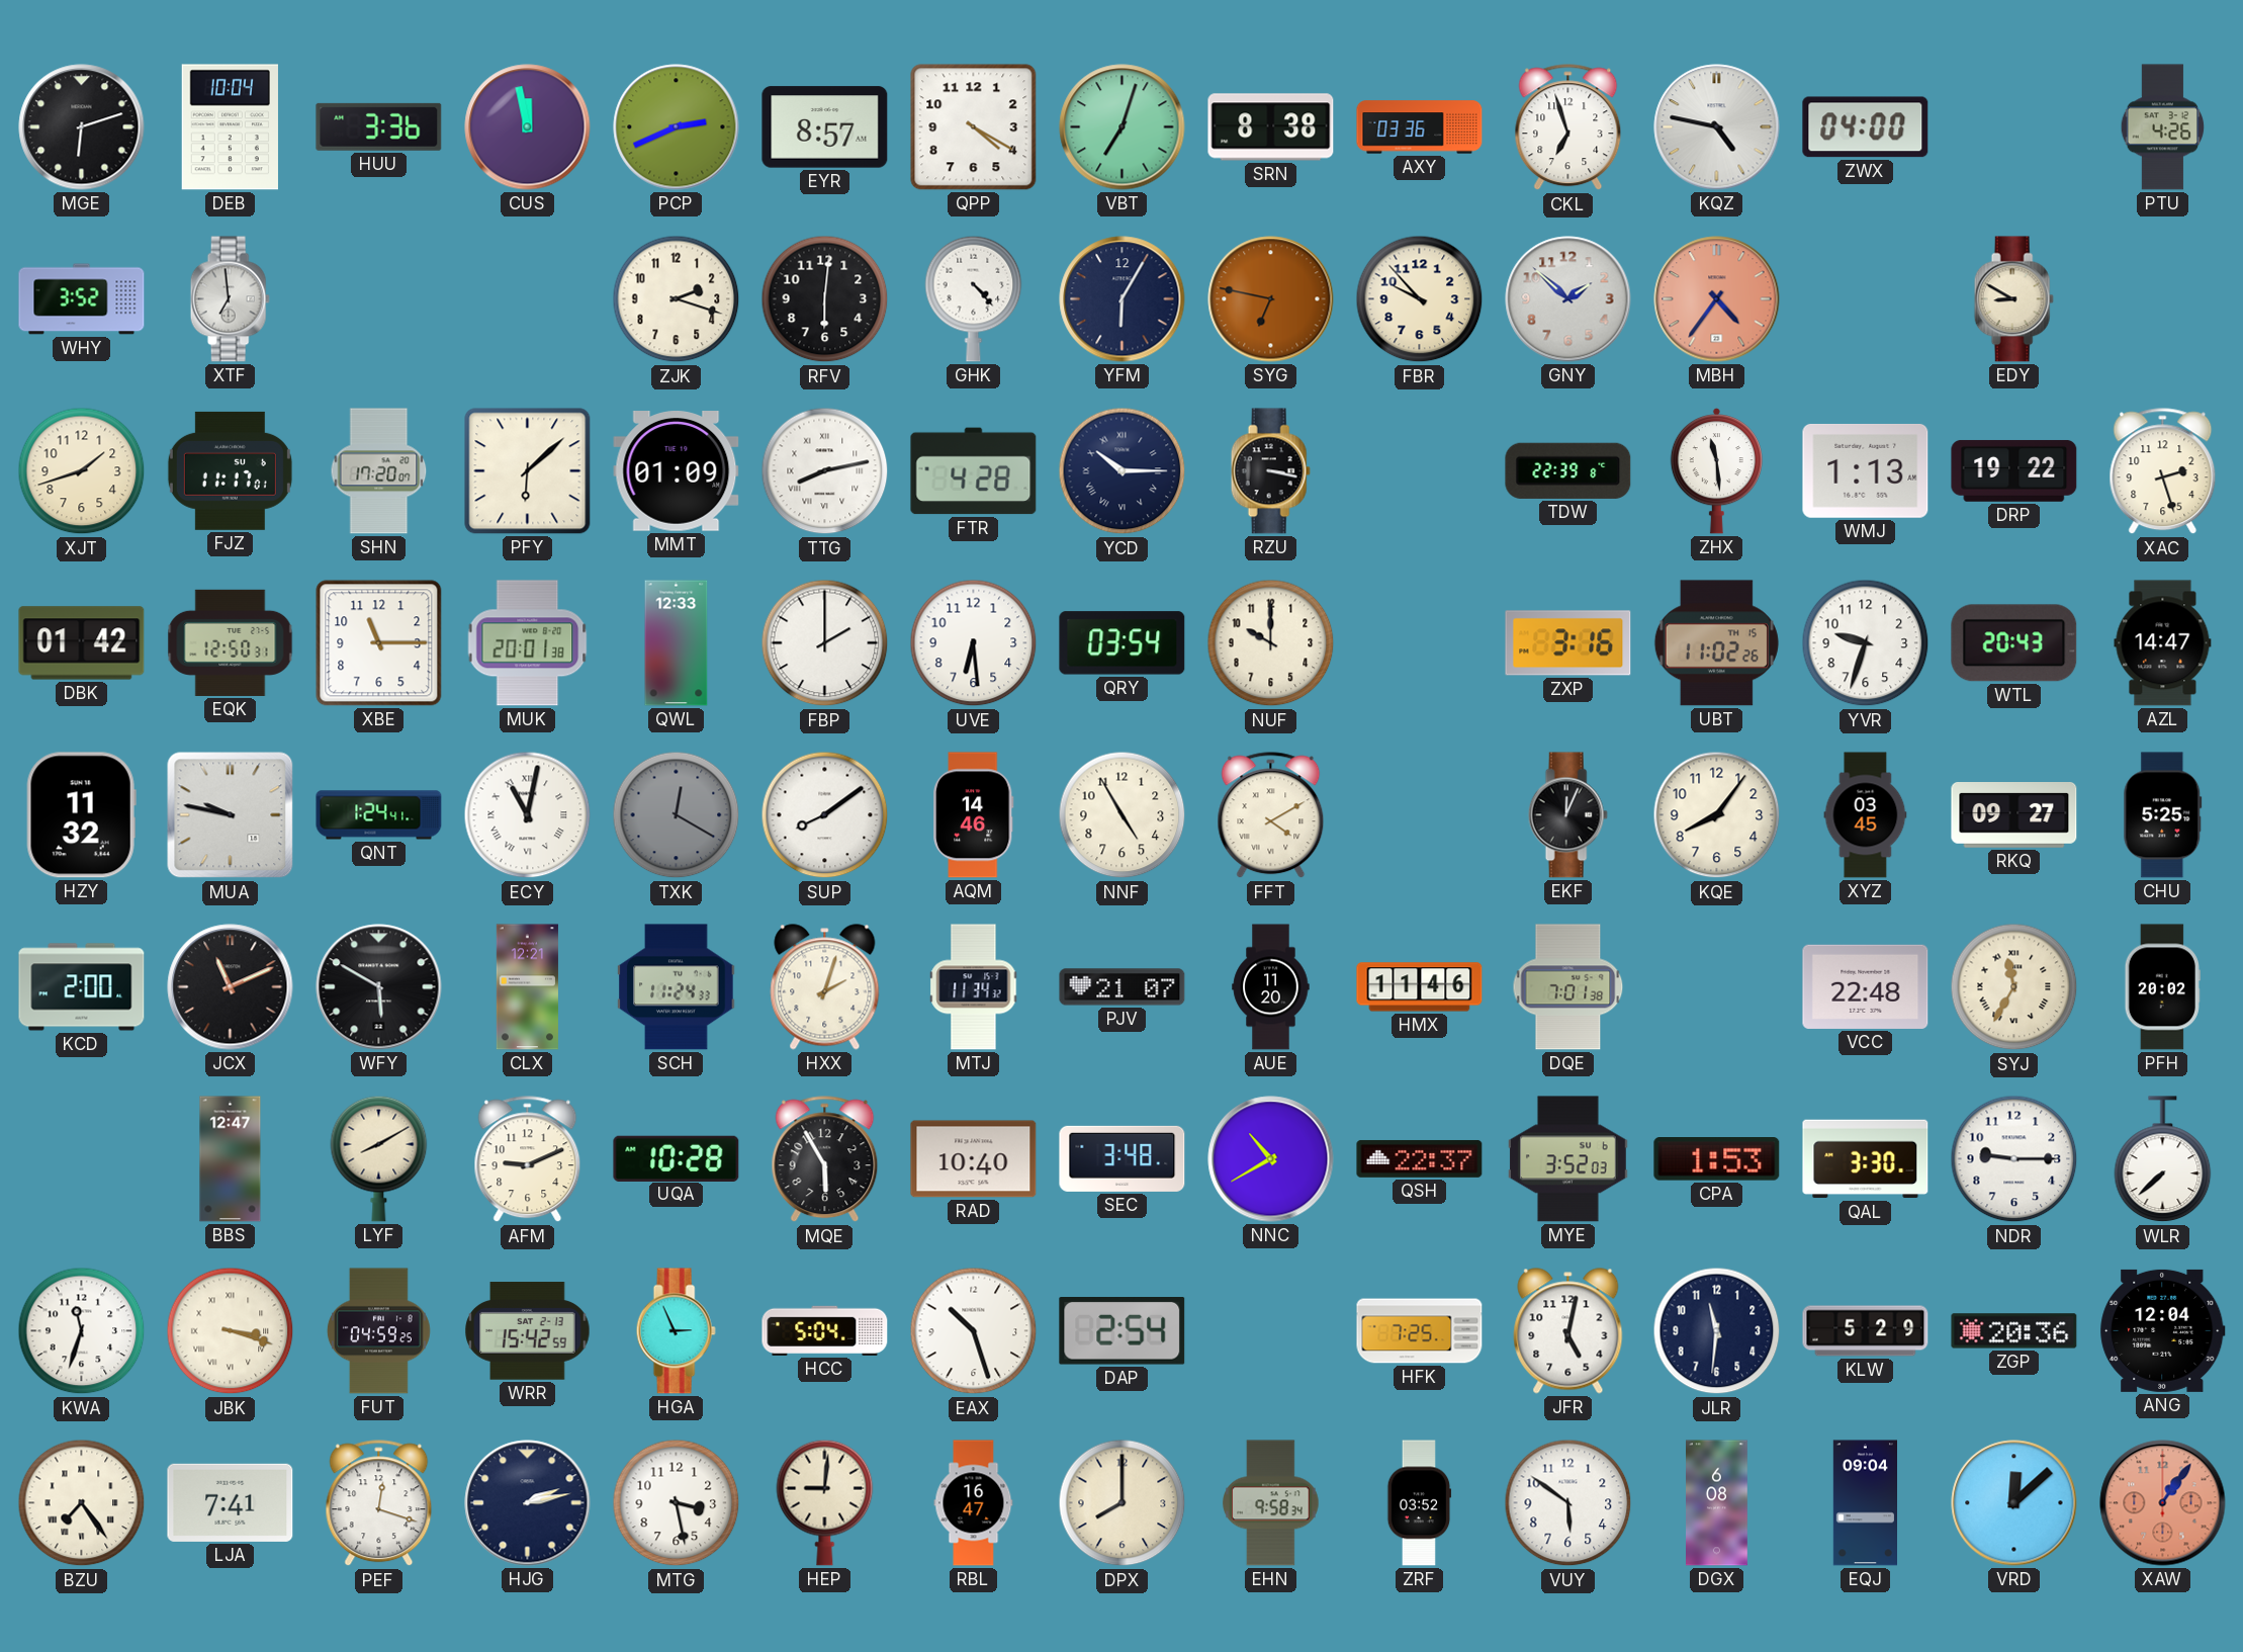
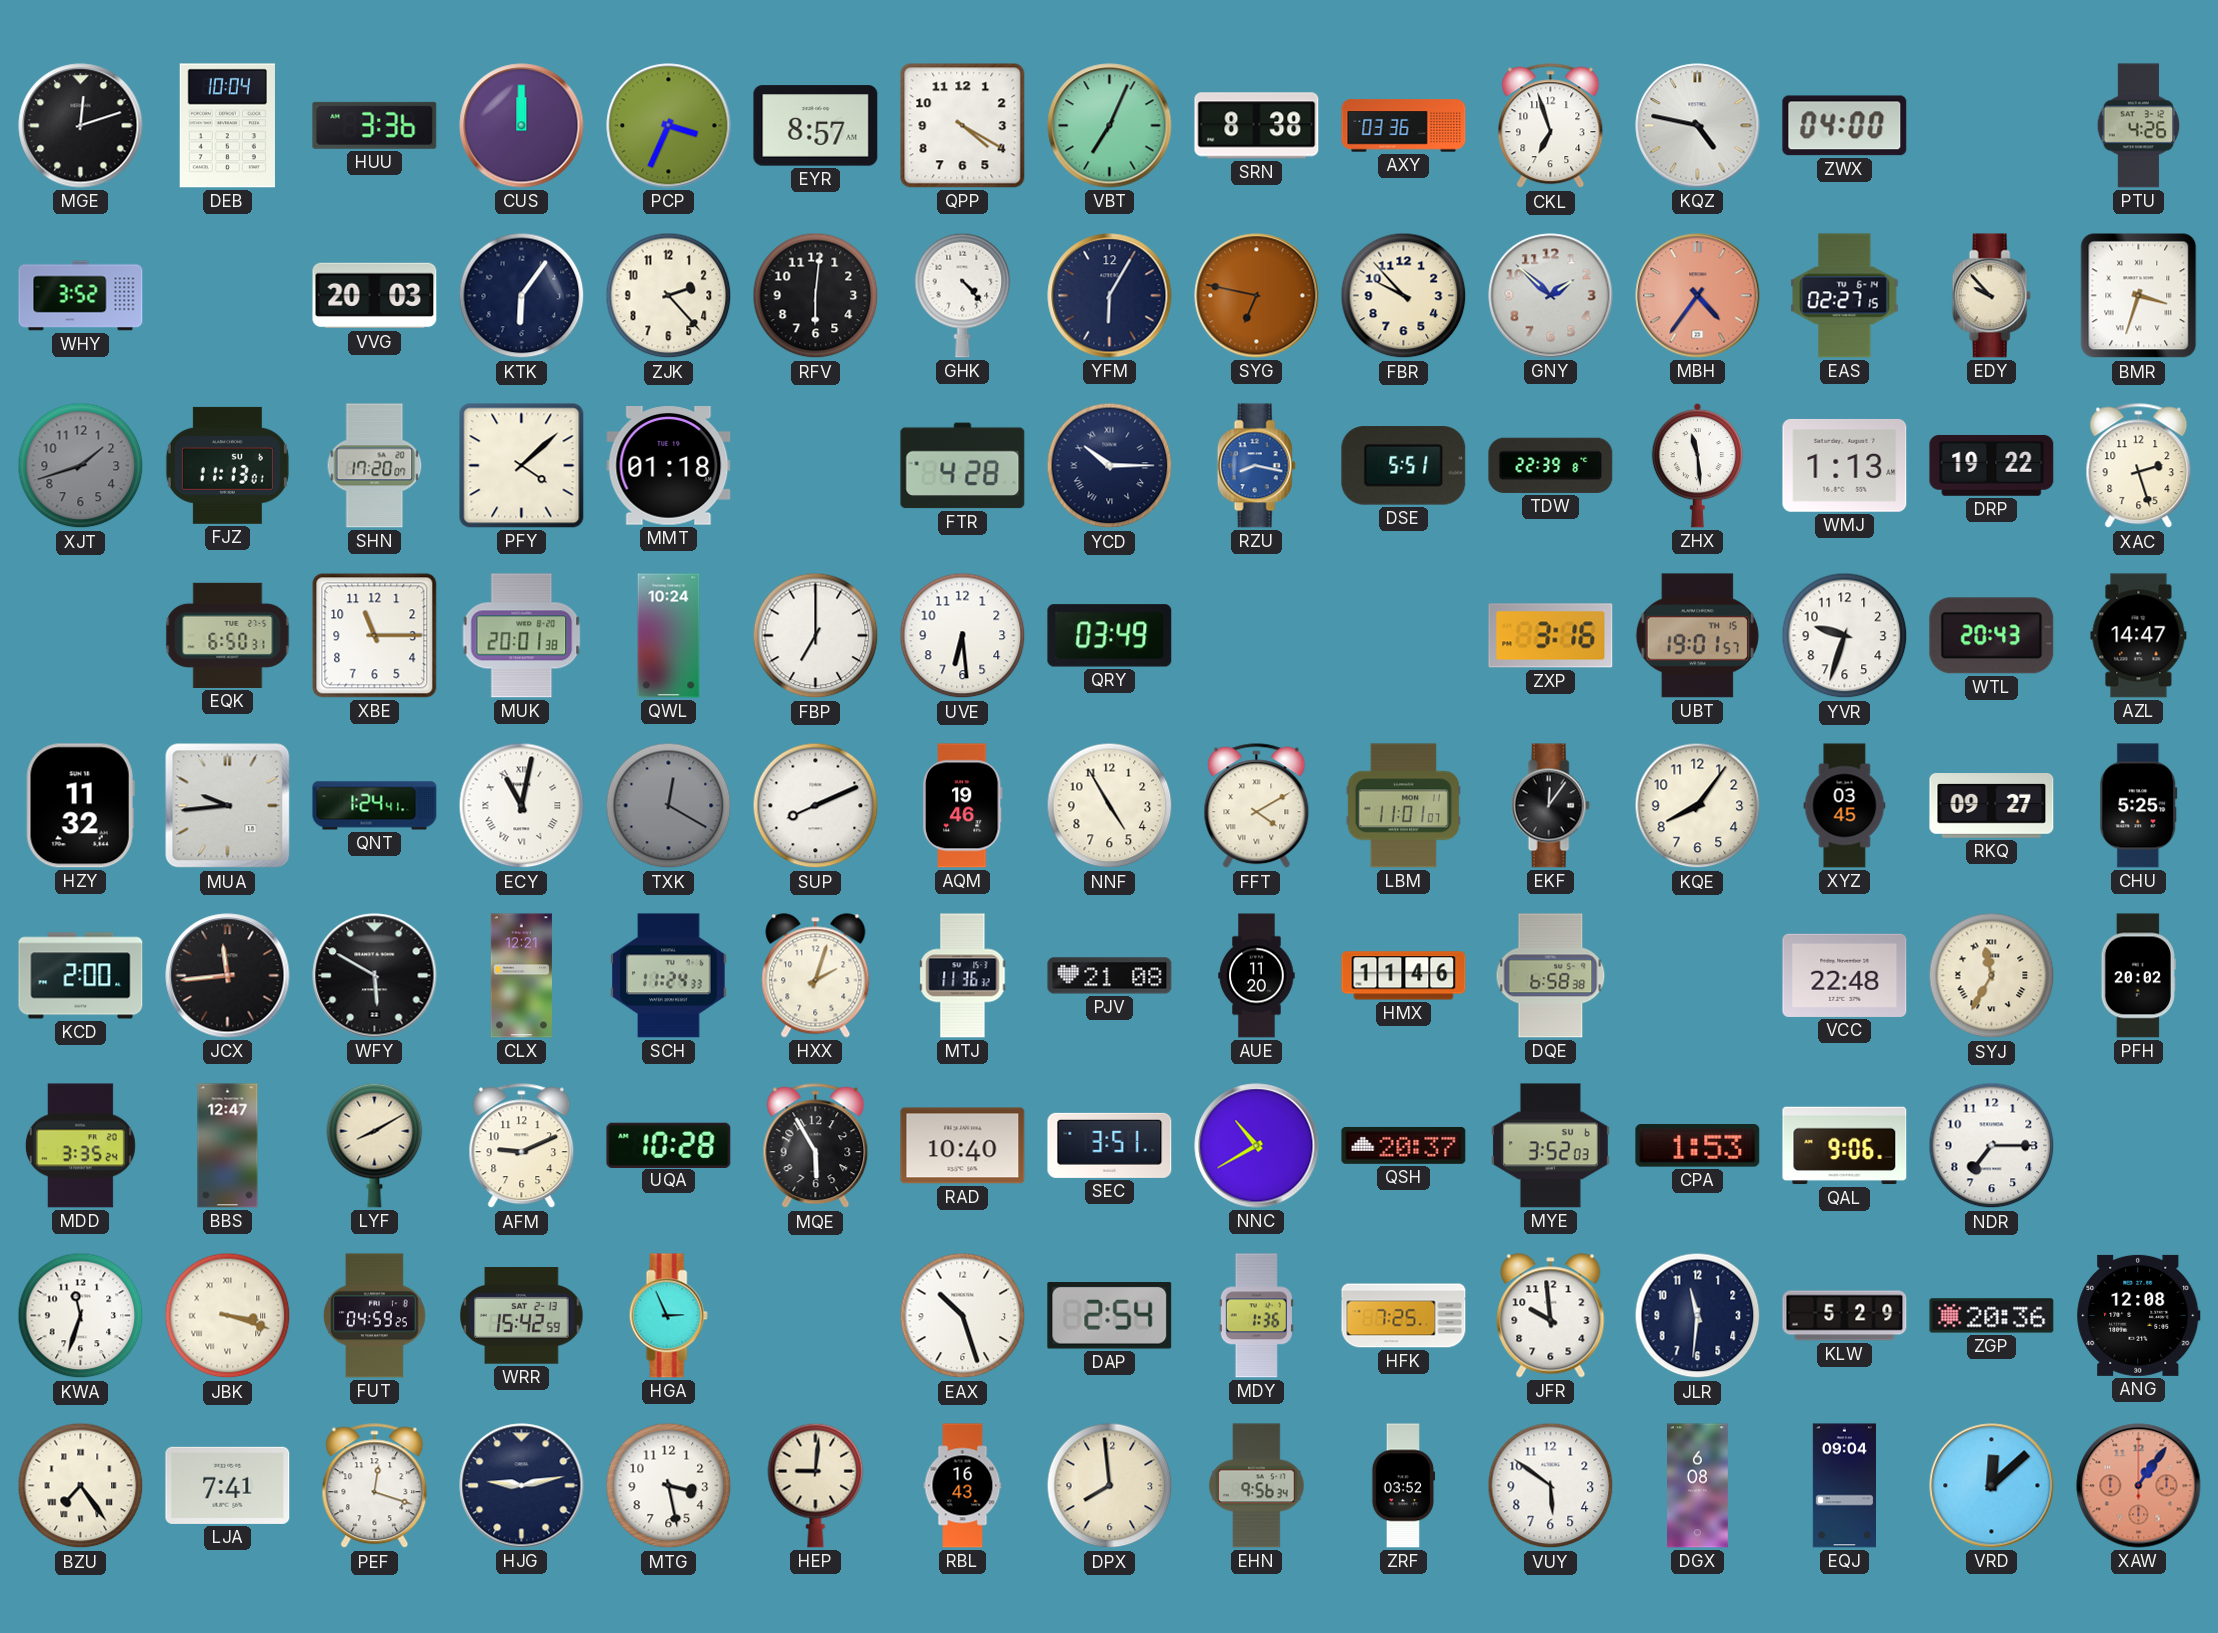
MGE: 6:12 -> 12:12 (81, 126)
CUS: 11:58 -> 12:00 (522, 126)
PCP: 2:41 -> 3:34 (669, 126)
VBT: 7:03 -> 7:04 (1110, 126)
XTF: 6:59 -> none (230, 299)
VVG: none -> 20:03 (375, 296)
KTK: none -> 6:06 (522, 296)
ZJK: 2:18 -> 2:23 (669, 296)
EAS: none -> 02:27 (1845, 296)
EDY: 8:50 -> 9:53 (1991, 296)
BMR: none -> 3:33 (2139, 296)
XJT dial: cream -> grey (81, 466)
FJZ: 11:17 -> 11:13 (227, 465)
PFY: 6:08 -> 4:08 (522, 466)
MMT: 01:09 -> 01:18 (669, 466)
TTG: 8:13 -> none (825, 471)
RZU: 3:17 -> 8:17 (1256, 466)
RZU dial: black -> blue (1256, 466)
DSE: none -> 5:51 (1404, 466)
DBK: 01:42 -> none (82, 643)
EQK: 12:50 -> 6:50 (228, 635)
QWL: 12:33 -> 10:24 (669, 636)
FBP: 2:00 -> 7:00 (816, 636)
QRY: 03:54 -> 03:49 (1110, 636)
NUF: 10:00 -> none (1271, 643)
UBT: 11:02 -> 19:01 (1697, 636)
MUA: 9:47 -> 9:44 (228, 806)
SUP: 8:09 -> 8:11 (816, 806)
AQM: 14:46 -> 19:46 (962, 806)
LBM: none -> 11:01 (1403, 806)
EKF: 12:04 -> 12:06 (1550, 806)
JCX: 11:11 -> 11:44 (228, 976)
MTJ: 11:34 -> 11:36 (963, 976)
PJV: 21:07 -> 21:08 (1110, 976)
DQE: 7:01 -> 6:58 (1551, 976)
MDD: none -> 3:35 (80, 1146)
SEC: 3:48 -> 3:51 (1110, 1145)
QSH: 22:37 -> 20:37 (1404, 1145)
QAL: 3:30 -> 9:06 (1845, 1146)
NDR: 9:15 -> 7:15 (1992, 1146)
WLR: 7:38 -> none (2163, 1159)
HCC: 5:04 -> none (825, 1330)
MDY: none -> 1:36 (1256, 1316)
JFR: 5:02 -> 9:59 (1551, 1316)
ANG: 12:04 -> 12:08 (2139, 1315)
HJG: 2:13 -> 9:13 (522, 1486)
RBL: 16:47 -> 16:43 (963, 1486)
DPX: 8:00 -> 7:59 (1110, 1486)
EHN: 9:58 -> 9:56 (1257, 1486)
